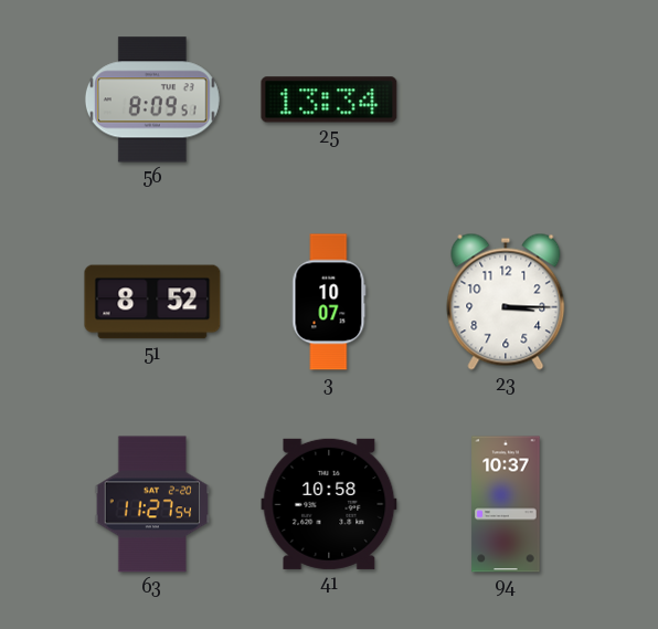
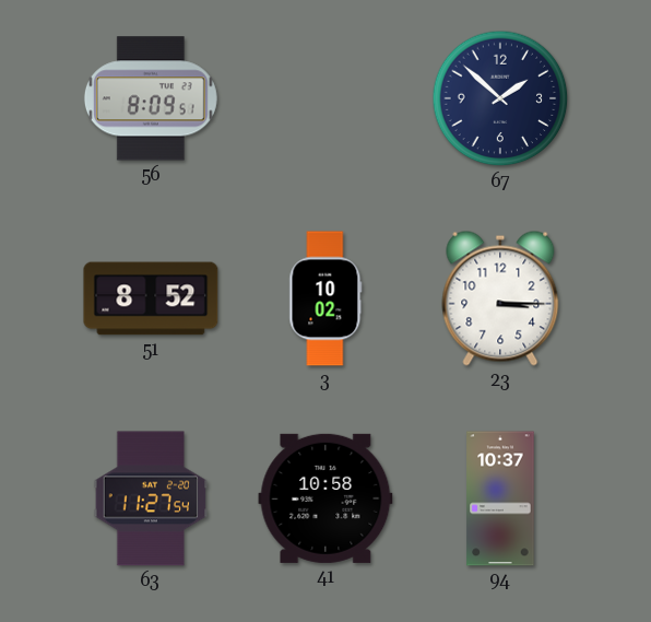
25: 13:34 -> none (329, 99)
67: none -> 1:52 (500, 98)
3: 10:07 -> 10:02 (325, 298)
